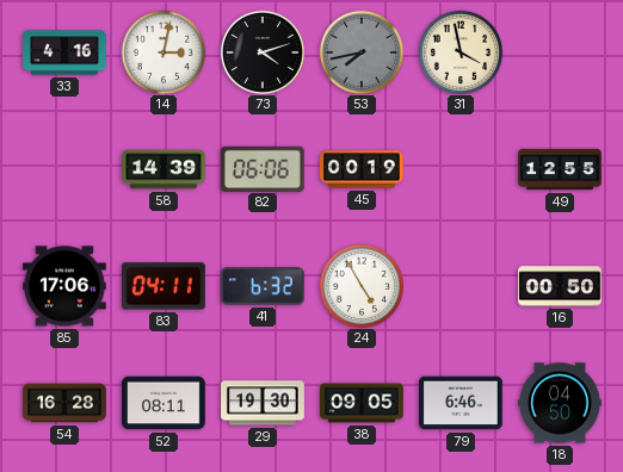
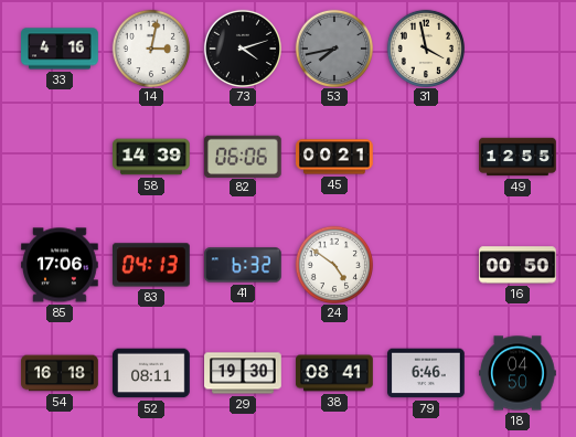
45: 00:19 -> 00:21 (335, 157)
83: 04:11 -> 04:13 (152, 265)
24: 4:55 -> 4:51 (333, 264)
54: 16:28 -> 16:18 (60, 373)
38: 09:05 -> 08:41 (334, 373)
